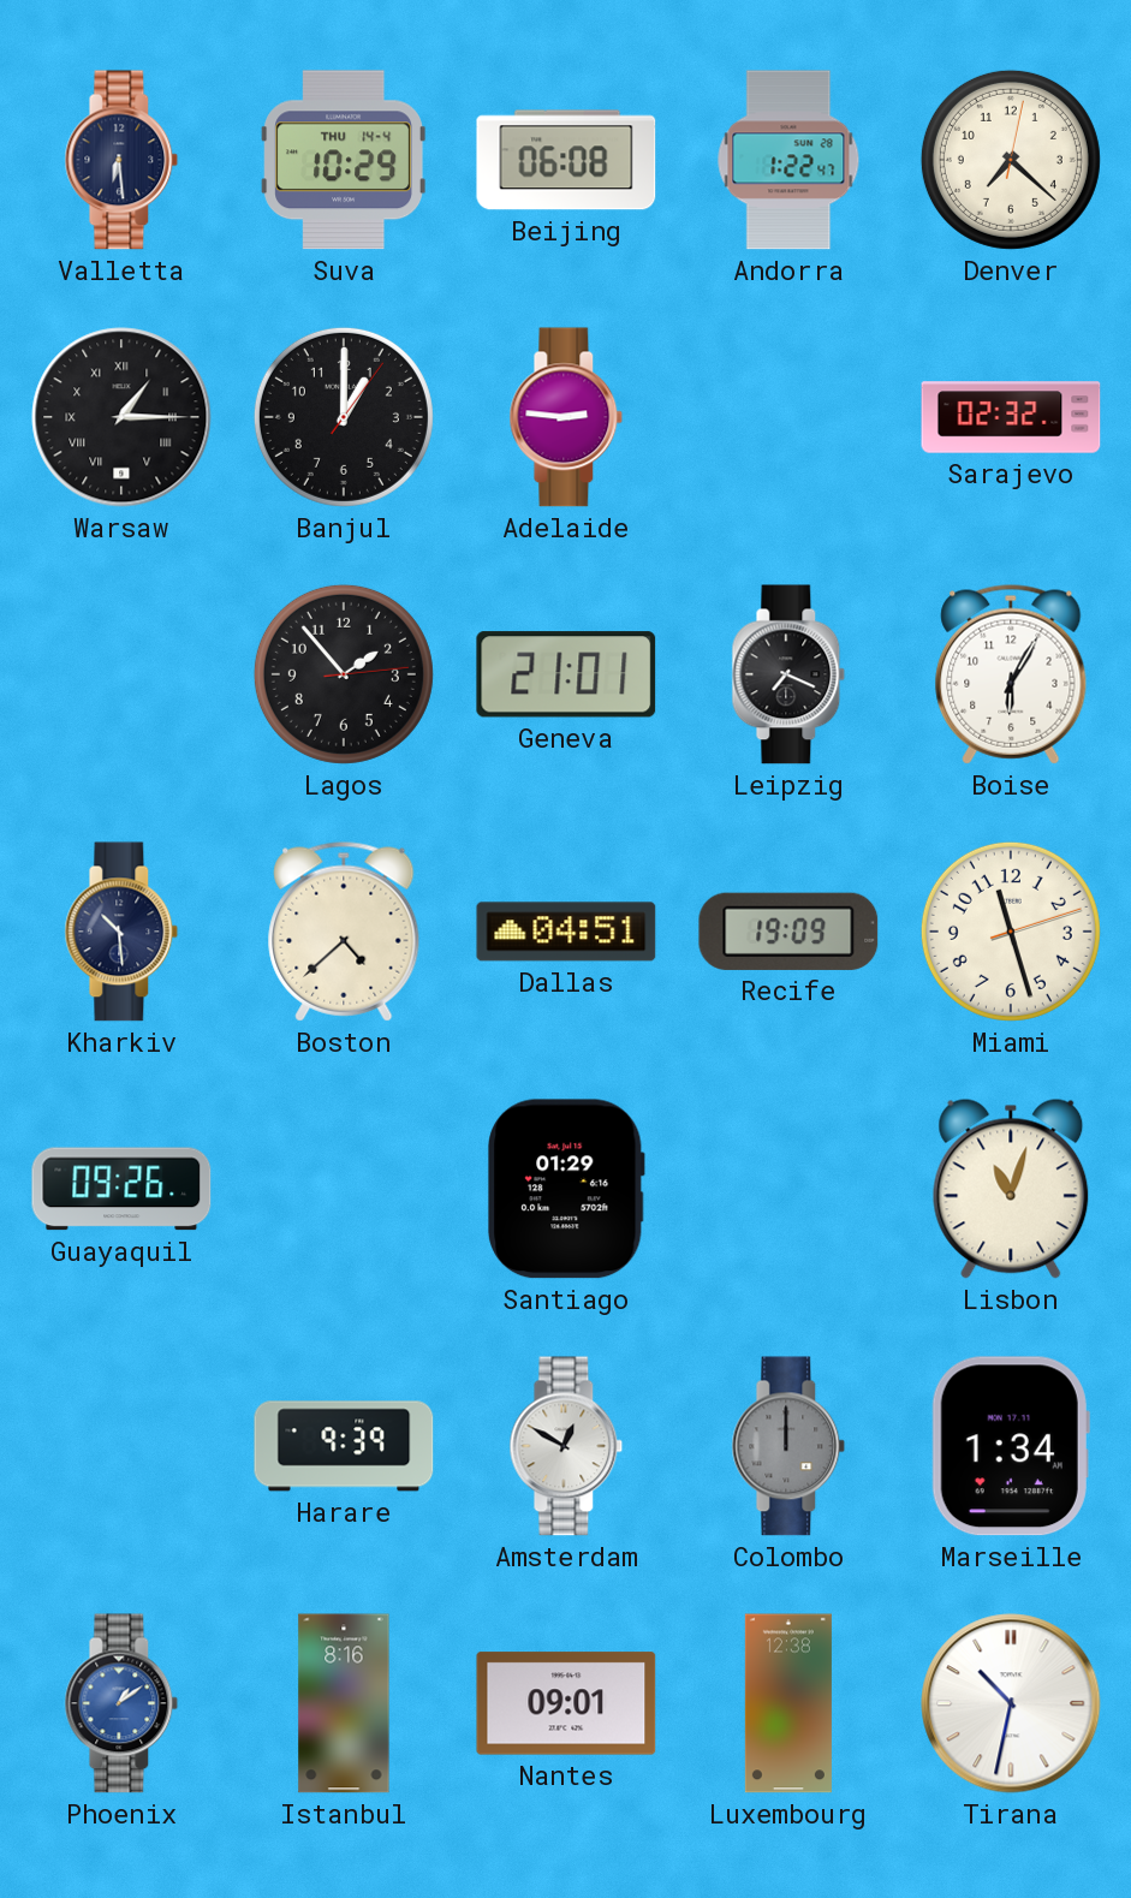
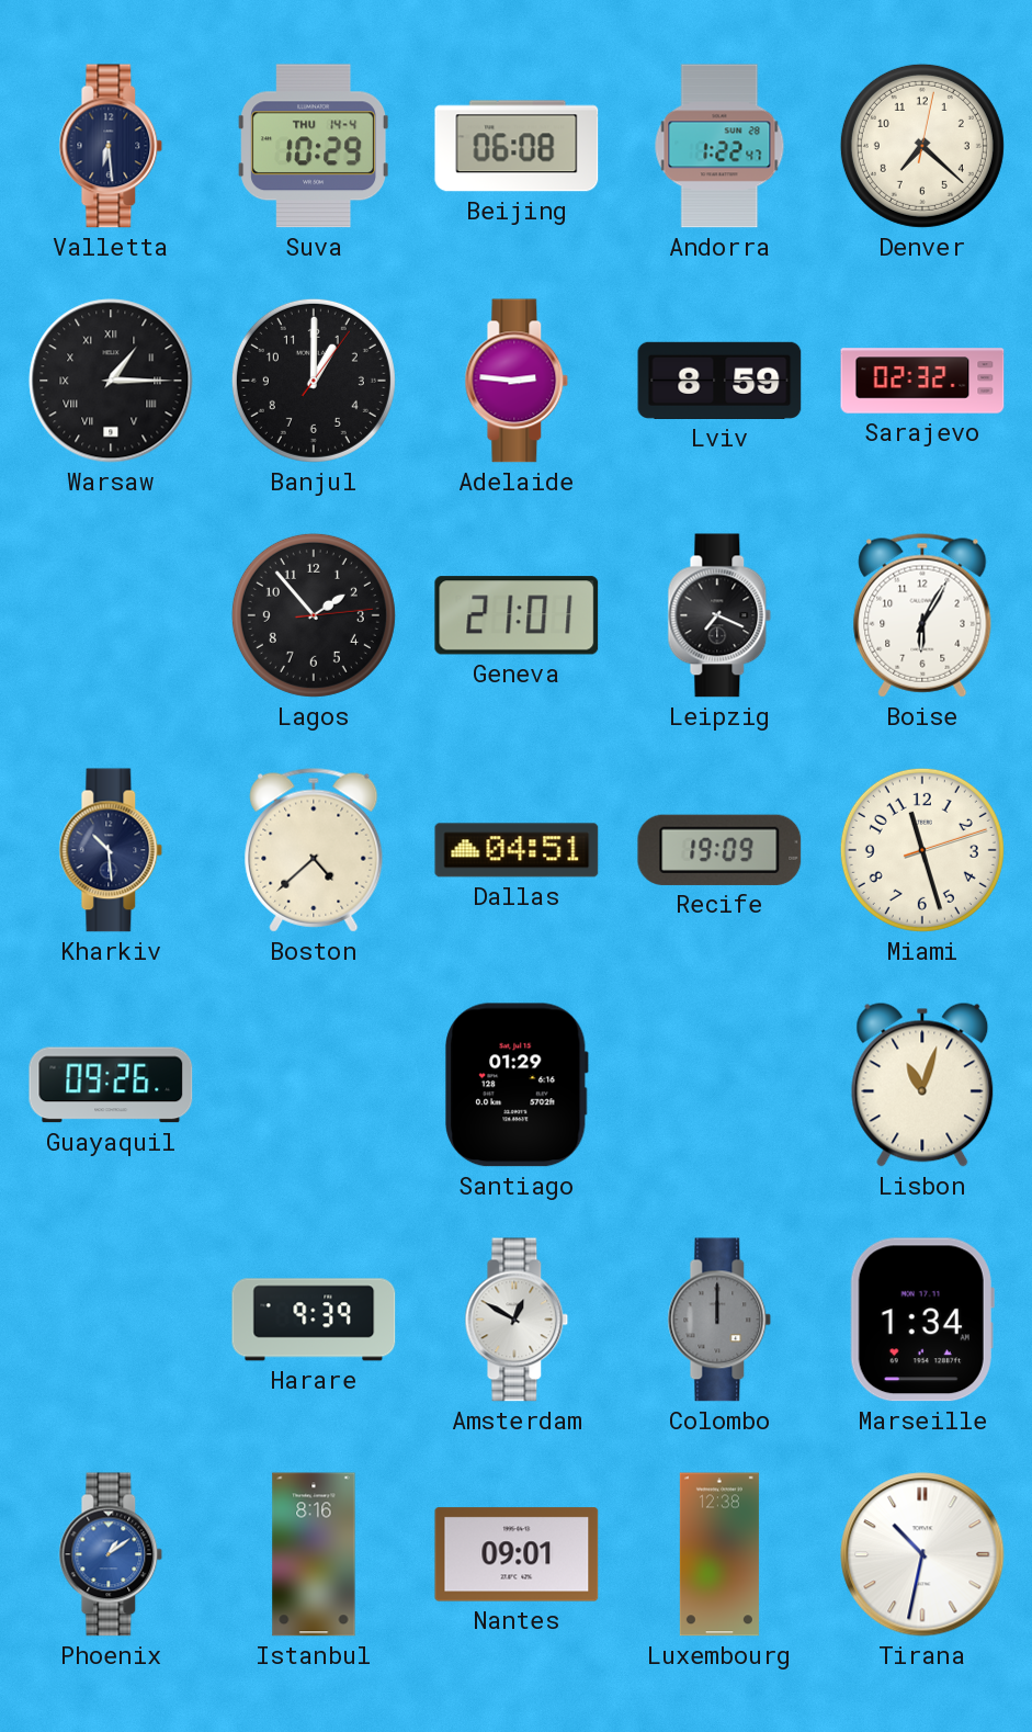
Lviv: none -> 8:59 (719, 381)
